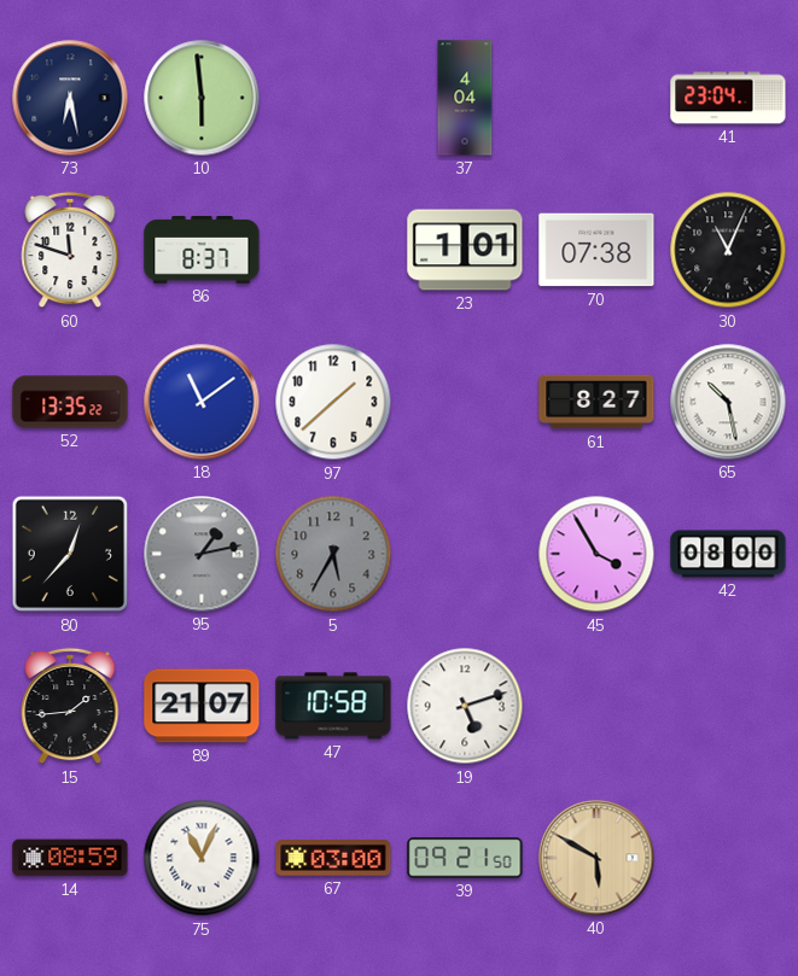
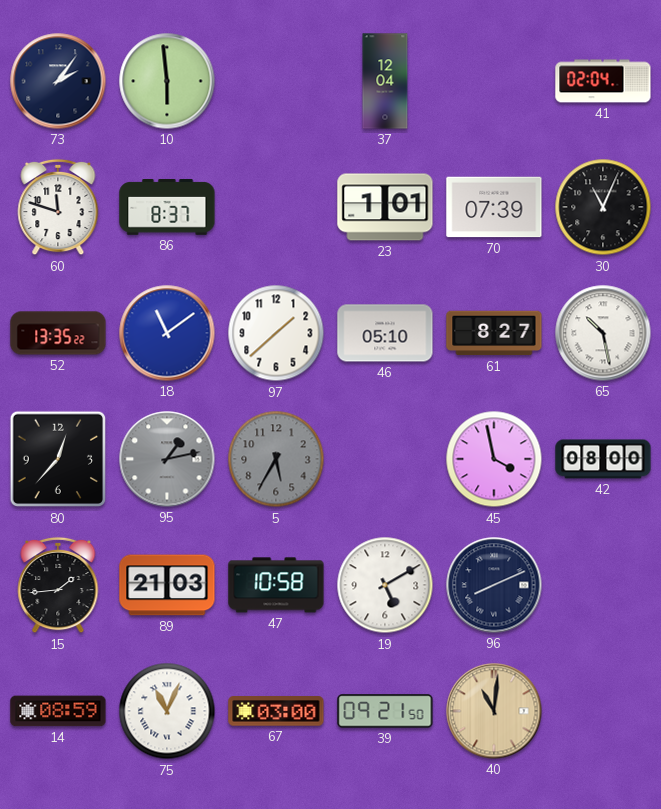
73: 6:28 -> 2:06 (58, 81)
37: 4:04 -> 12:04 (385, 81)
41: 23:04 -> 02:04 (603, 81)
70: 07:38 -> 07:39 (494, 207)
46: none -> 05:10 (385, 333)
45: 3:55 -> 3:58 (494, 459)
89: 21:07 -> 21:03 (167, 585)
19: 5:12 -> 5:10 (385, 585)
96: none -> 8:11 (494, 585)
40: 5:50 -> 11:01 (494, 711)
